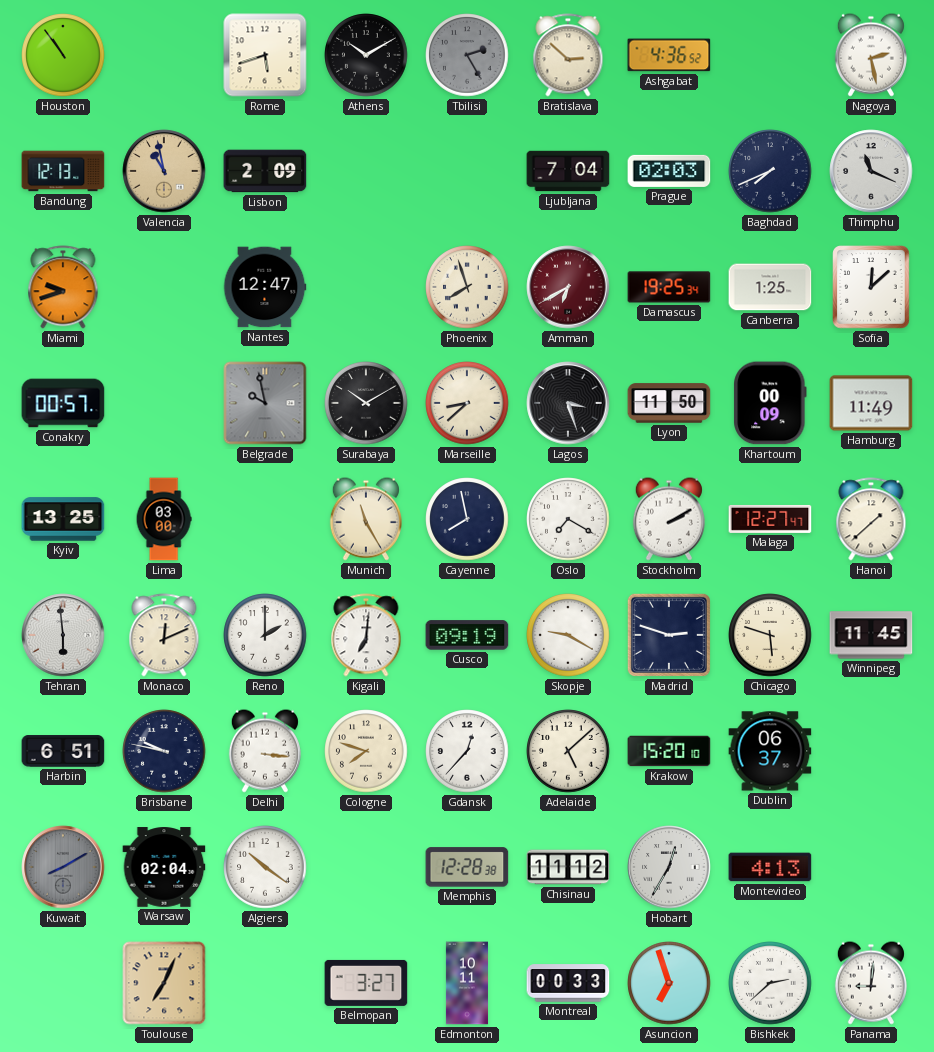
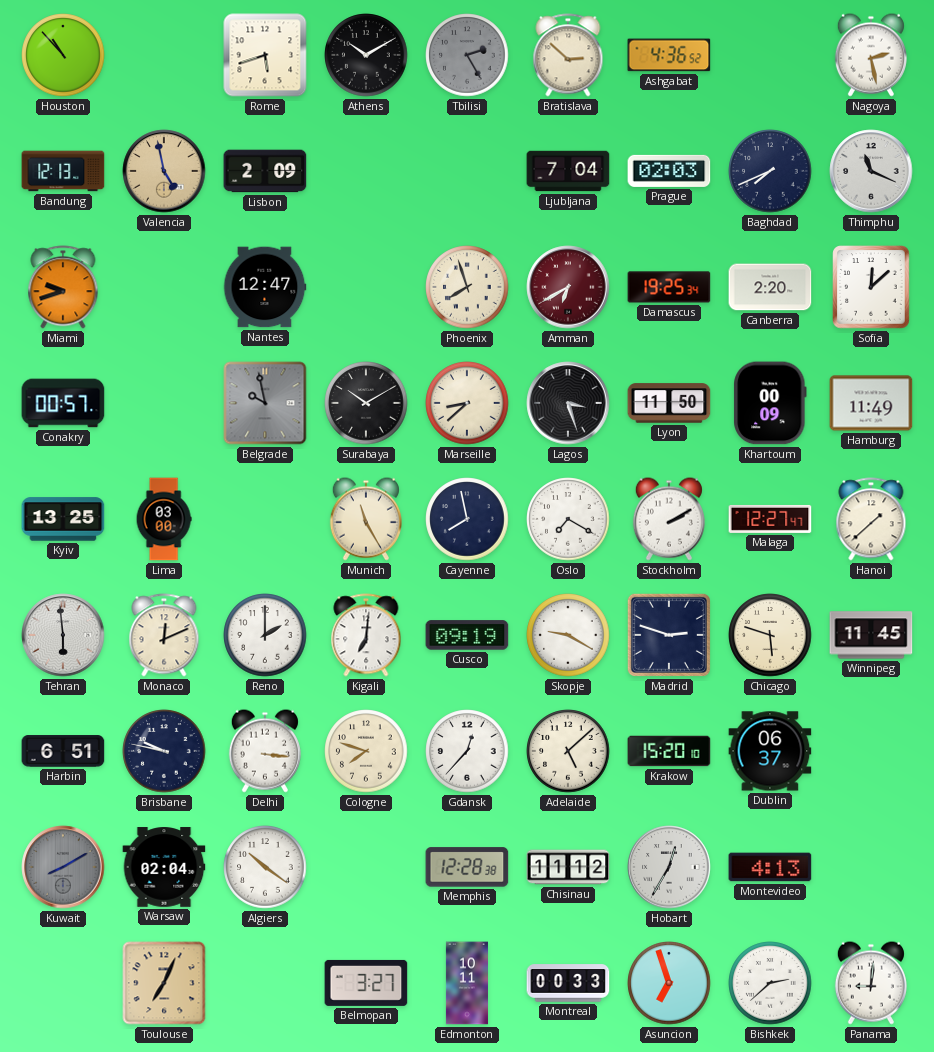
Houston: 10:54 -> 10:53 (63, 55)
Valencia: 10:58 -> 4:58 (164, 171)
Canberra: 1:25 -> 2:20 (770, 287)
